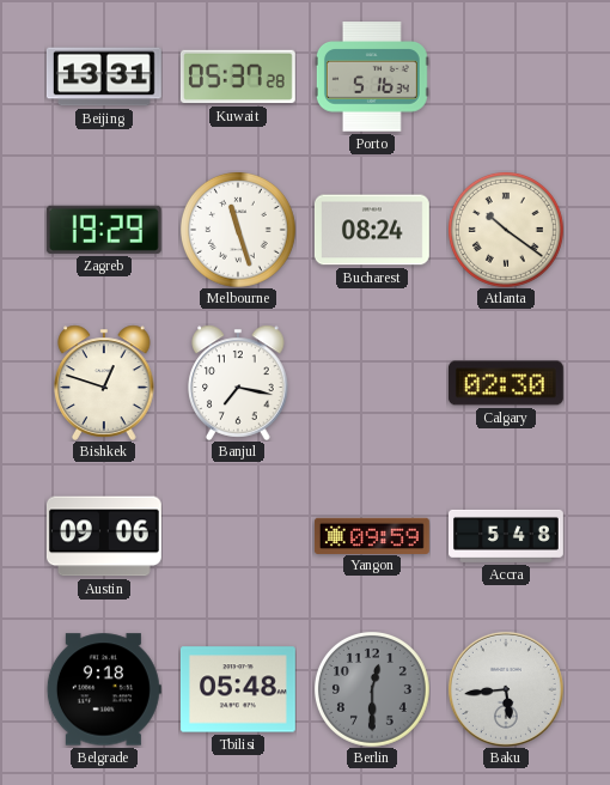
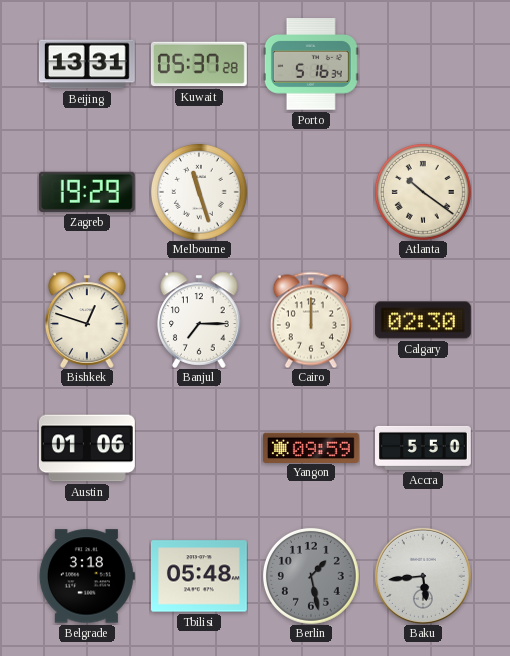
Bucharest: 08:24 -> none (372, 230)
Banjul: 7:17 -> 7:15 (199, 320)
Cairo: none -> 12:00 (311, 320)
Austin: 09:06 -> 01:06 (87, 448)
Accra: 5:48 -> 5:50 (424, 448)
Belgrade: 9:18 -> 3:18 (87, 576)
Berlin: 12:30 -> 1:28 (311, 576)
